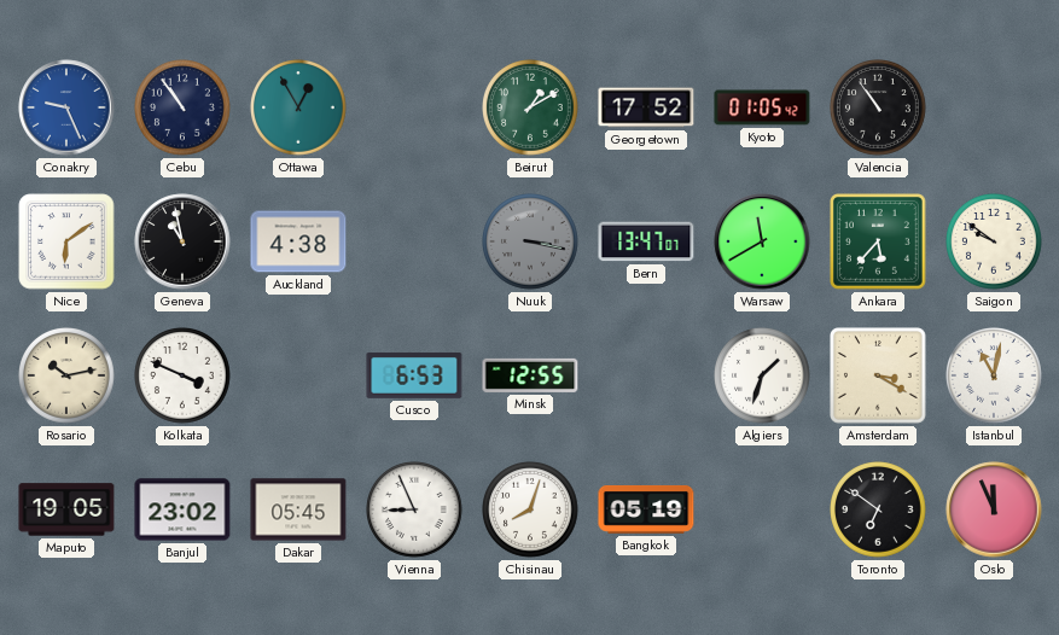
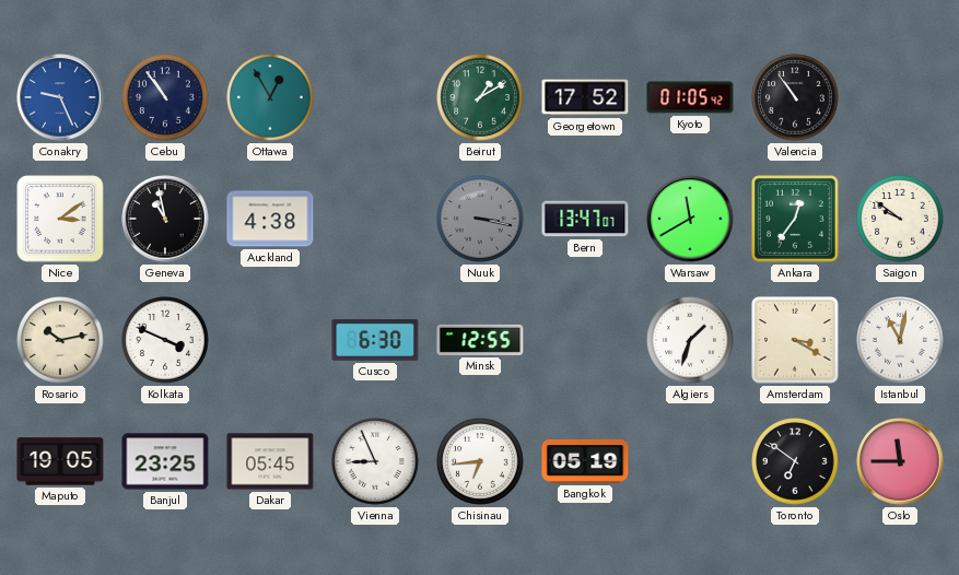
Nice: 6:09 -> 3:09 (60, 219)
Ankara: 5:37 -> 12:36 (796, 220)
Cusco: 6:53 -> 6:30 (375, 340)
Banjul: 23:02 -> 23:25 (165, 461)
Chisinau: 8:03 -> 6:44 (481, 462)
Oslo: 11:56 -> 11:45 (900, 461)
